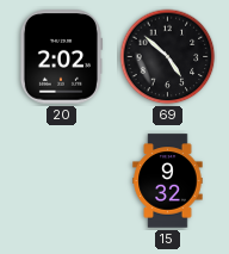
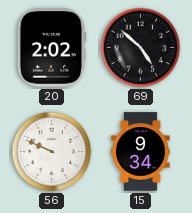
56: none -> 9:49 (52, 152)
15: 9:32 -> 9:34 (141, 152)
